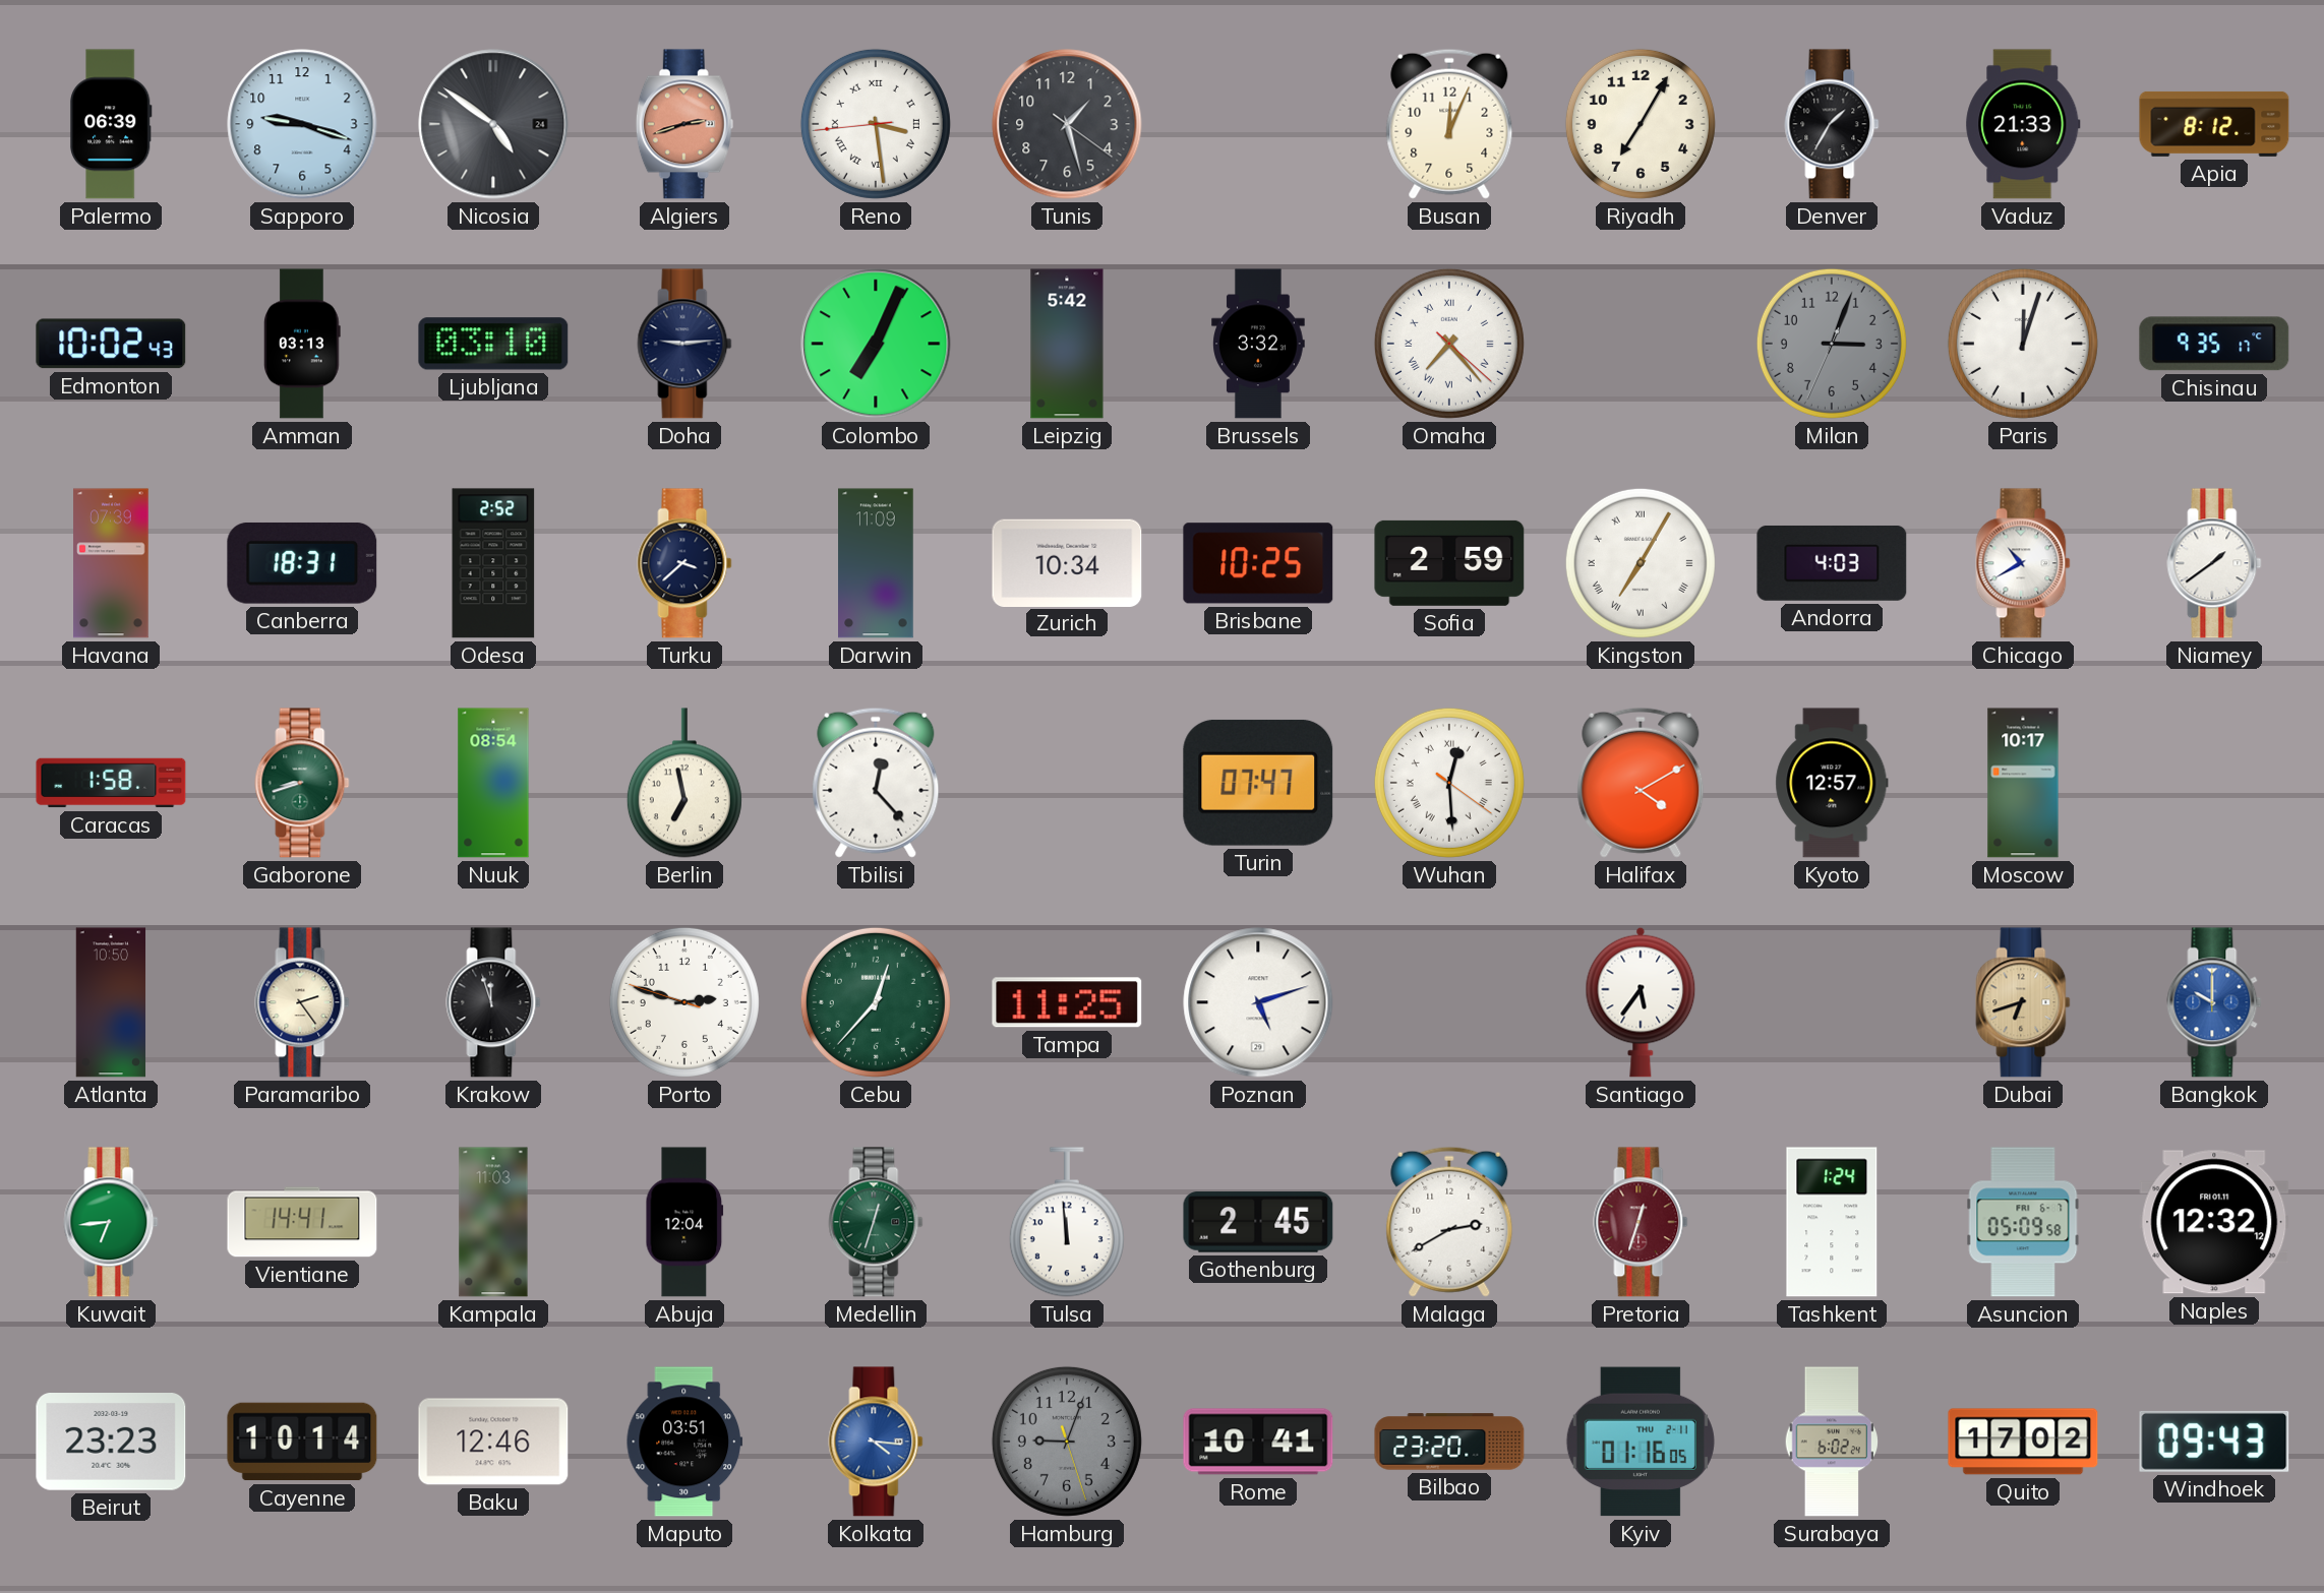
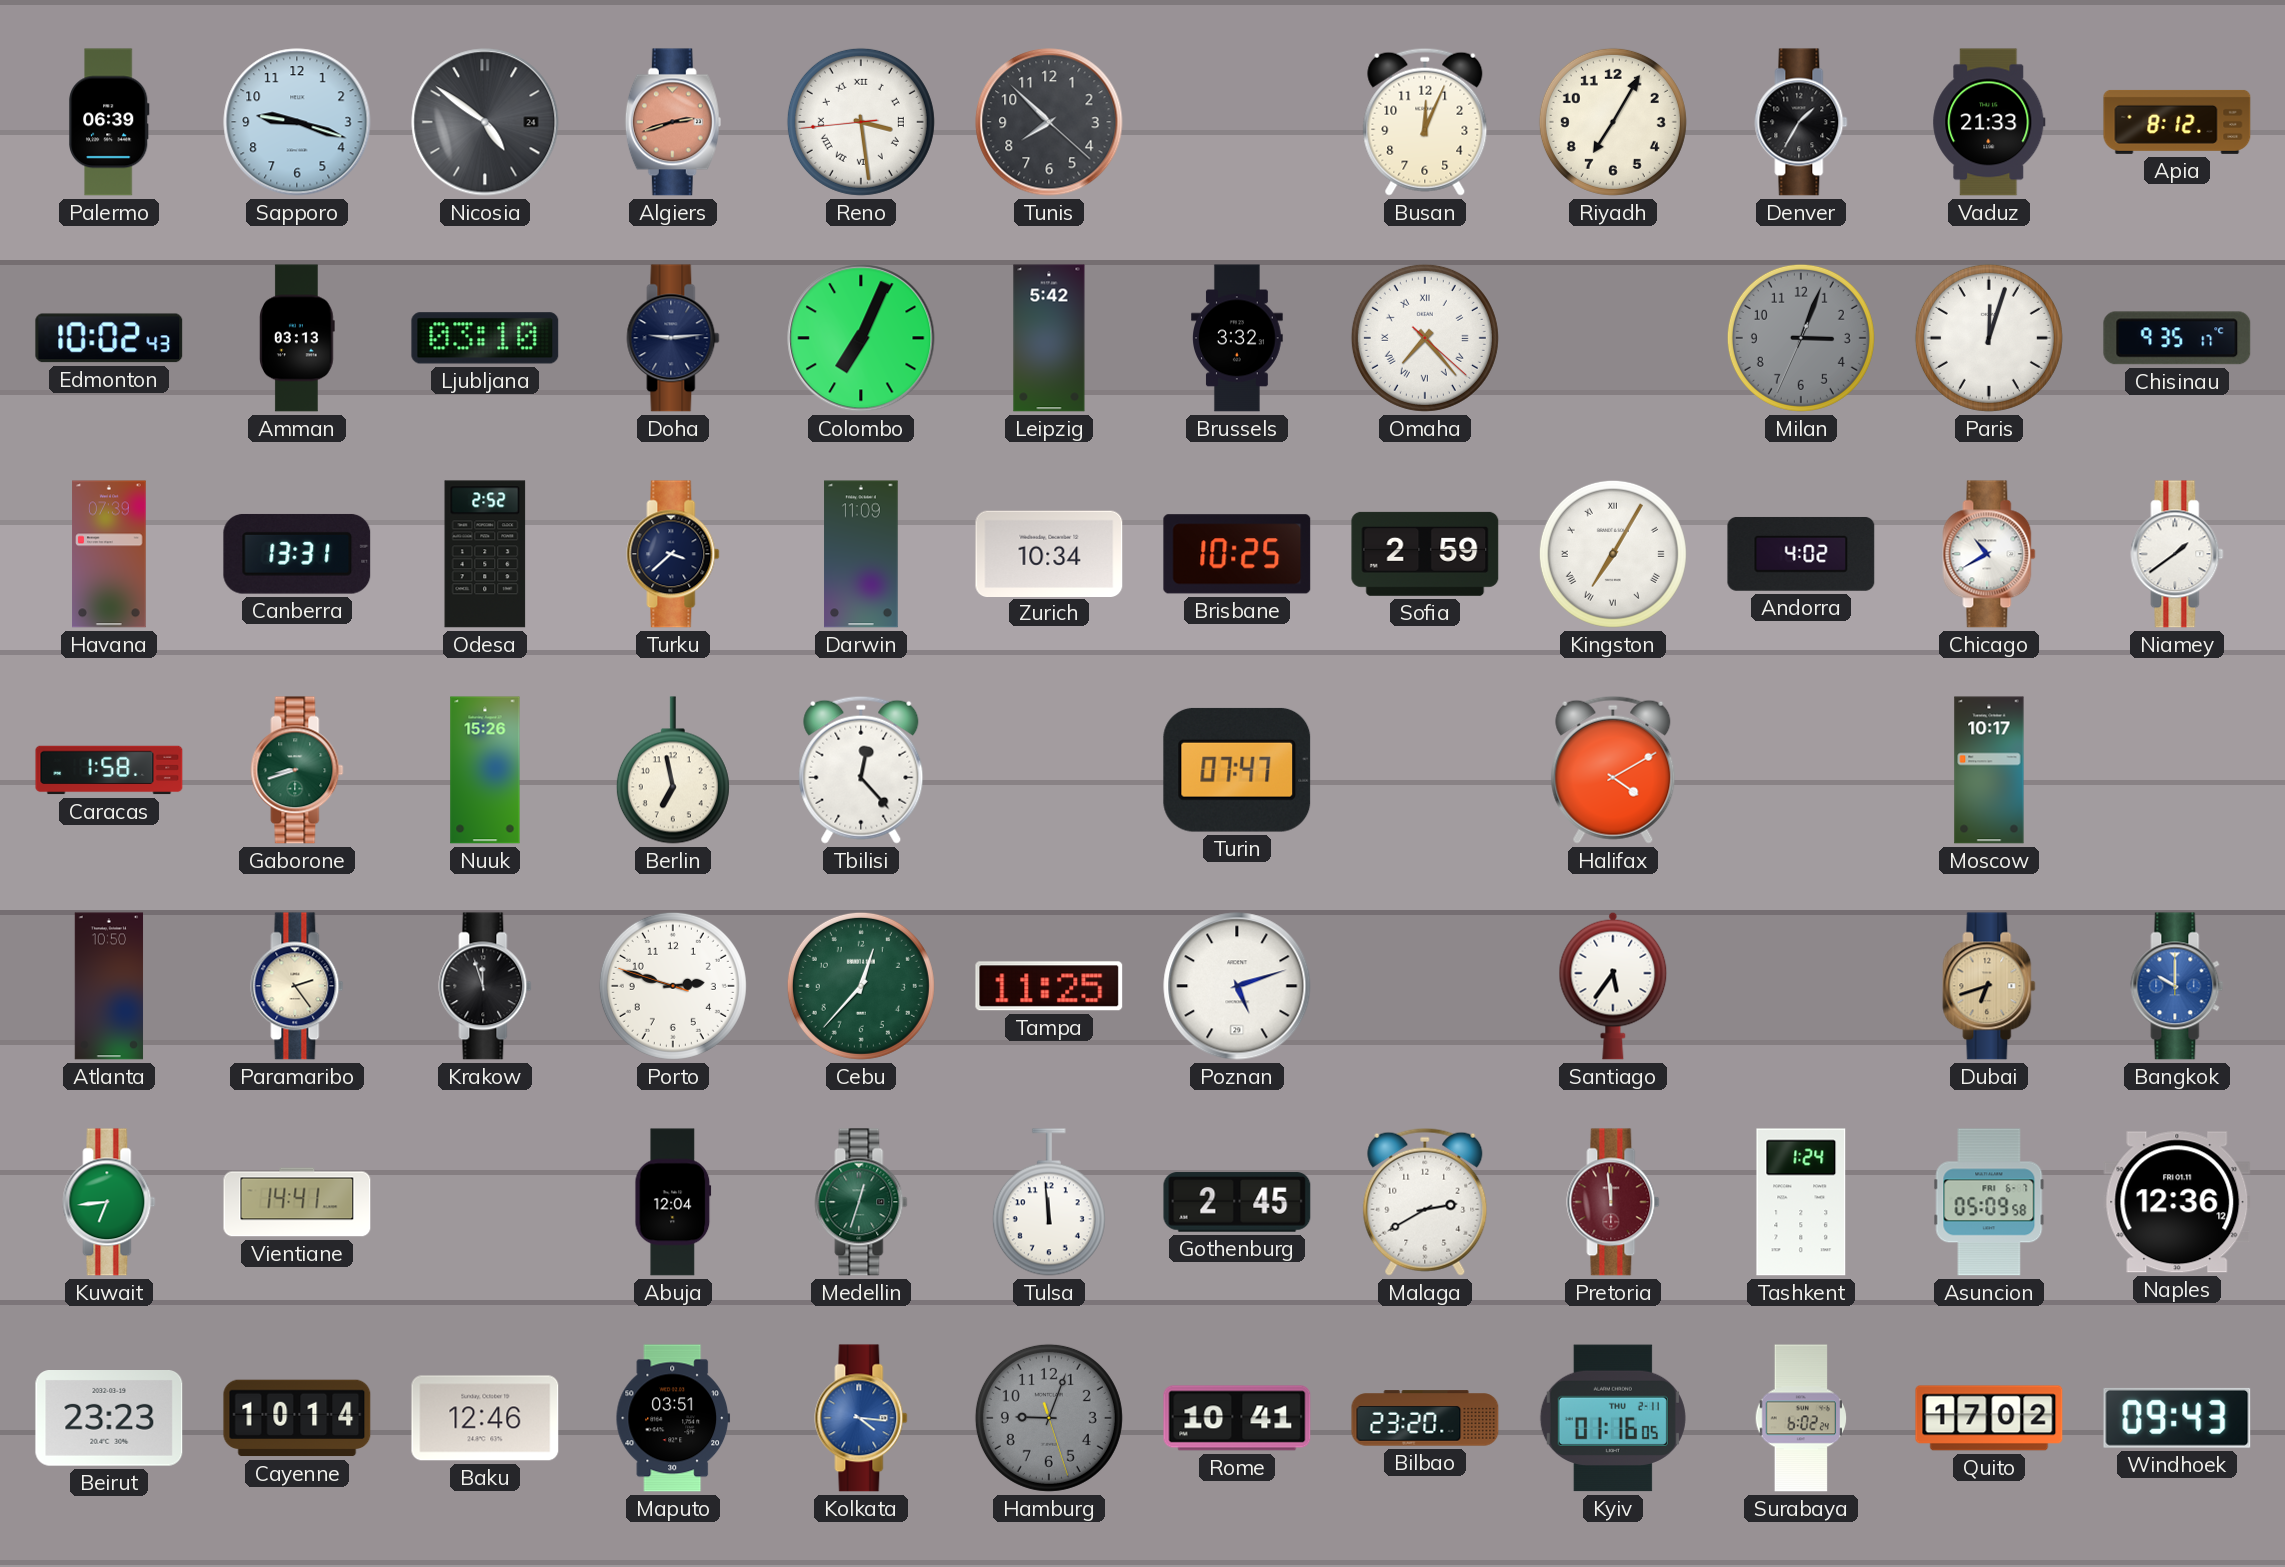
Tunis: 1:27 -> 7:52 (1049, 122)
Canberra: 18:31 -> 13:31 (297, 554)
Andorra: 4:03 -> 4:02 (1801, 554)
Nuuk: 08:54 -> 15:26 (485, 770)
Wuhan: 12:29 -> none (1449, 783)
Kyoto: 12:57 -> none (1832, 783)
Kampala: 11:03 -> none (493, 1222)
Pretoria: 12:33 -> 11:59 (1613, 1202)
Naples: 12:32 -> 12:36 (2177, 1202)
